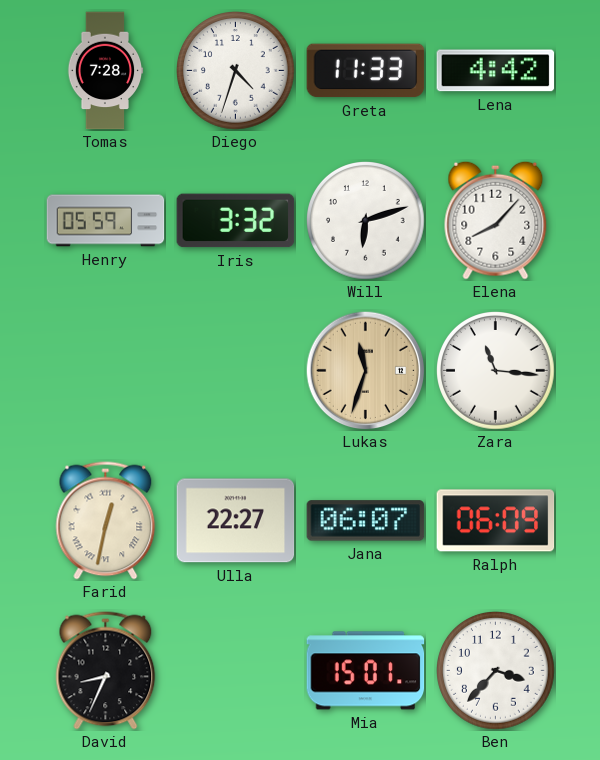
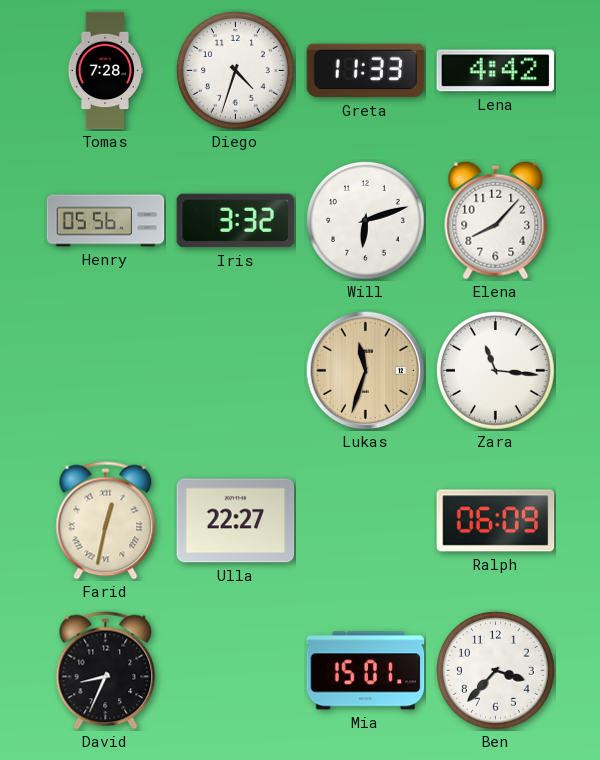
Henry: 05:59 -> 05:56 (106, 221)
Jana: 06:07 -> none (366, 521)
